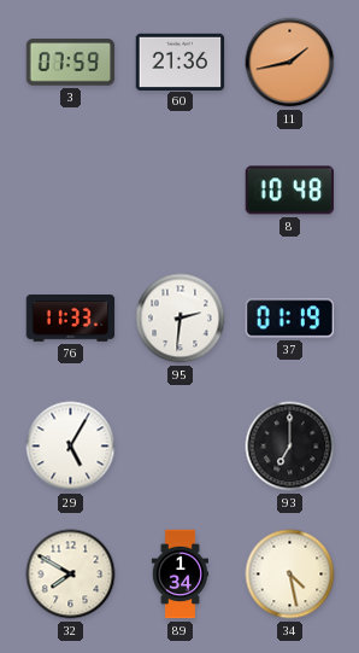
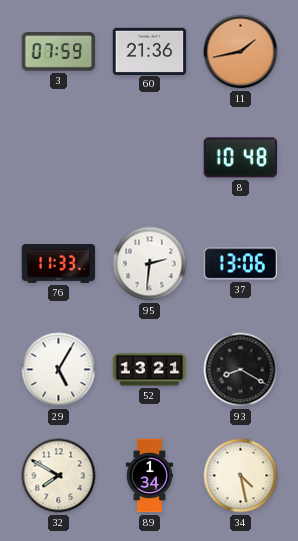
37: 01:19 -> 13:06 (241, 264)
52: none -> 13:21 (150, 370)
93: 7:00 -> 8:20 (241, 370)
